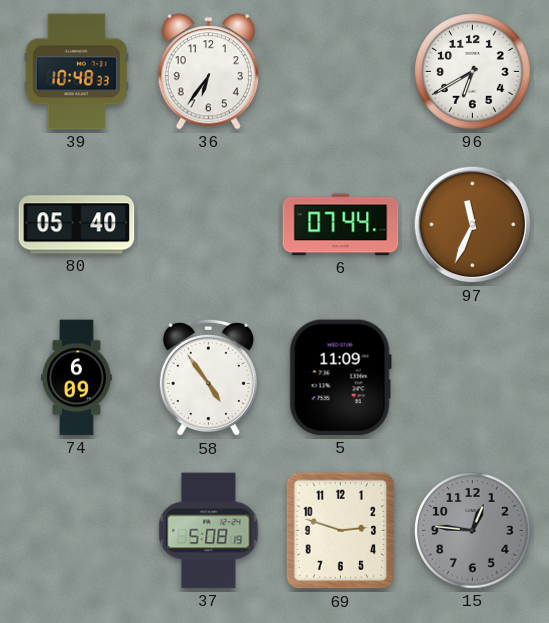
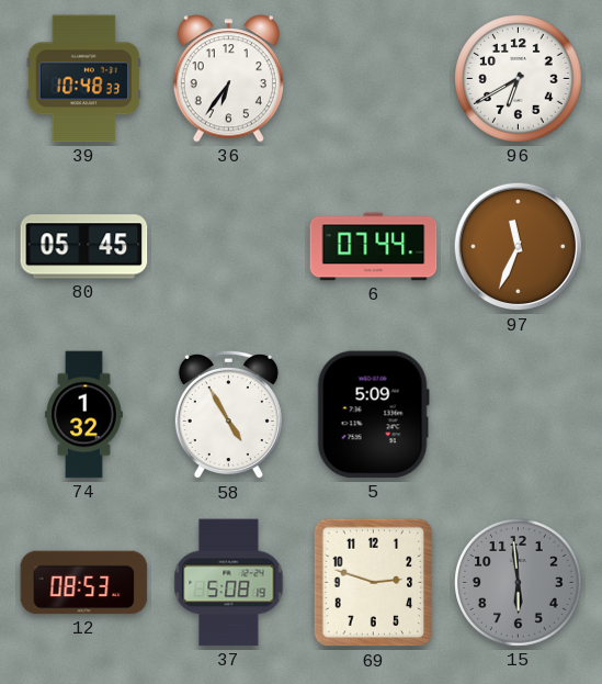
80: 05:40 -> 05:45 (84, 247)
74: 6:09 -> 1:32 (84, 415)
58: 4:54 -> 4:55 (228, 415)
5: 11:09 -> 5:09 (373, 415)
12: none -> 08:53 (84, 583)
15: 12:46 -> 5:59 (519, 583)
